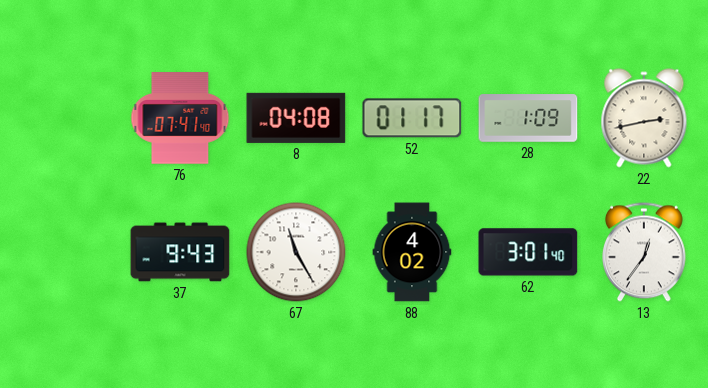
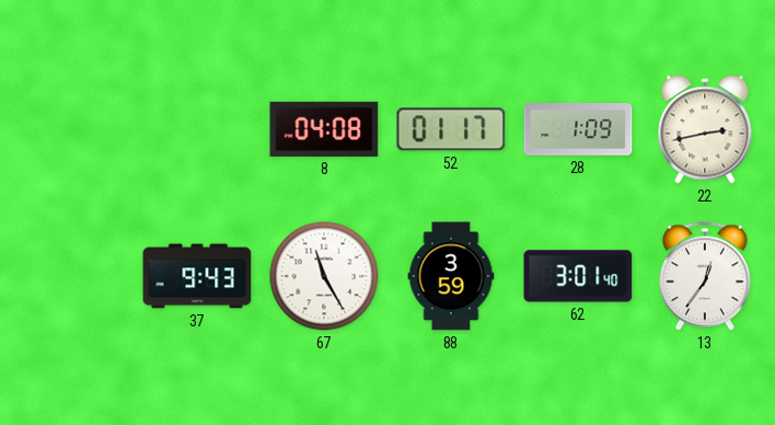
76: 07:41 -> none (180, 118)
88: 4:02 -> 3:59 (451, 276)
